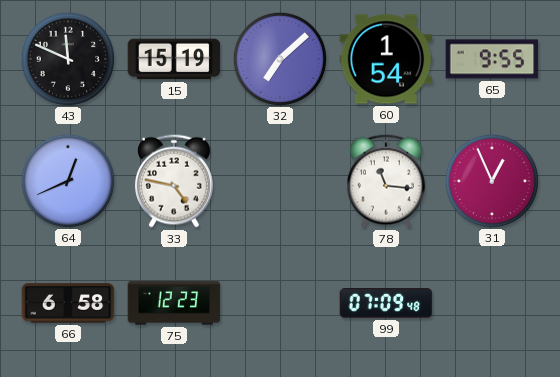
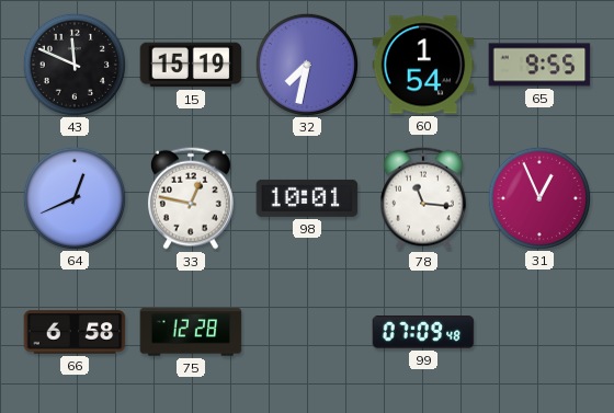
32: 7:08 -> 7:32 (306, 64)
33: 4:47 -> 12:47 (191, 198)
98: none -> 10:01 (307, 198)
75: 12:23 -> 12:28 (191, 332)
